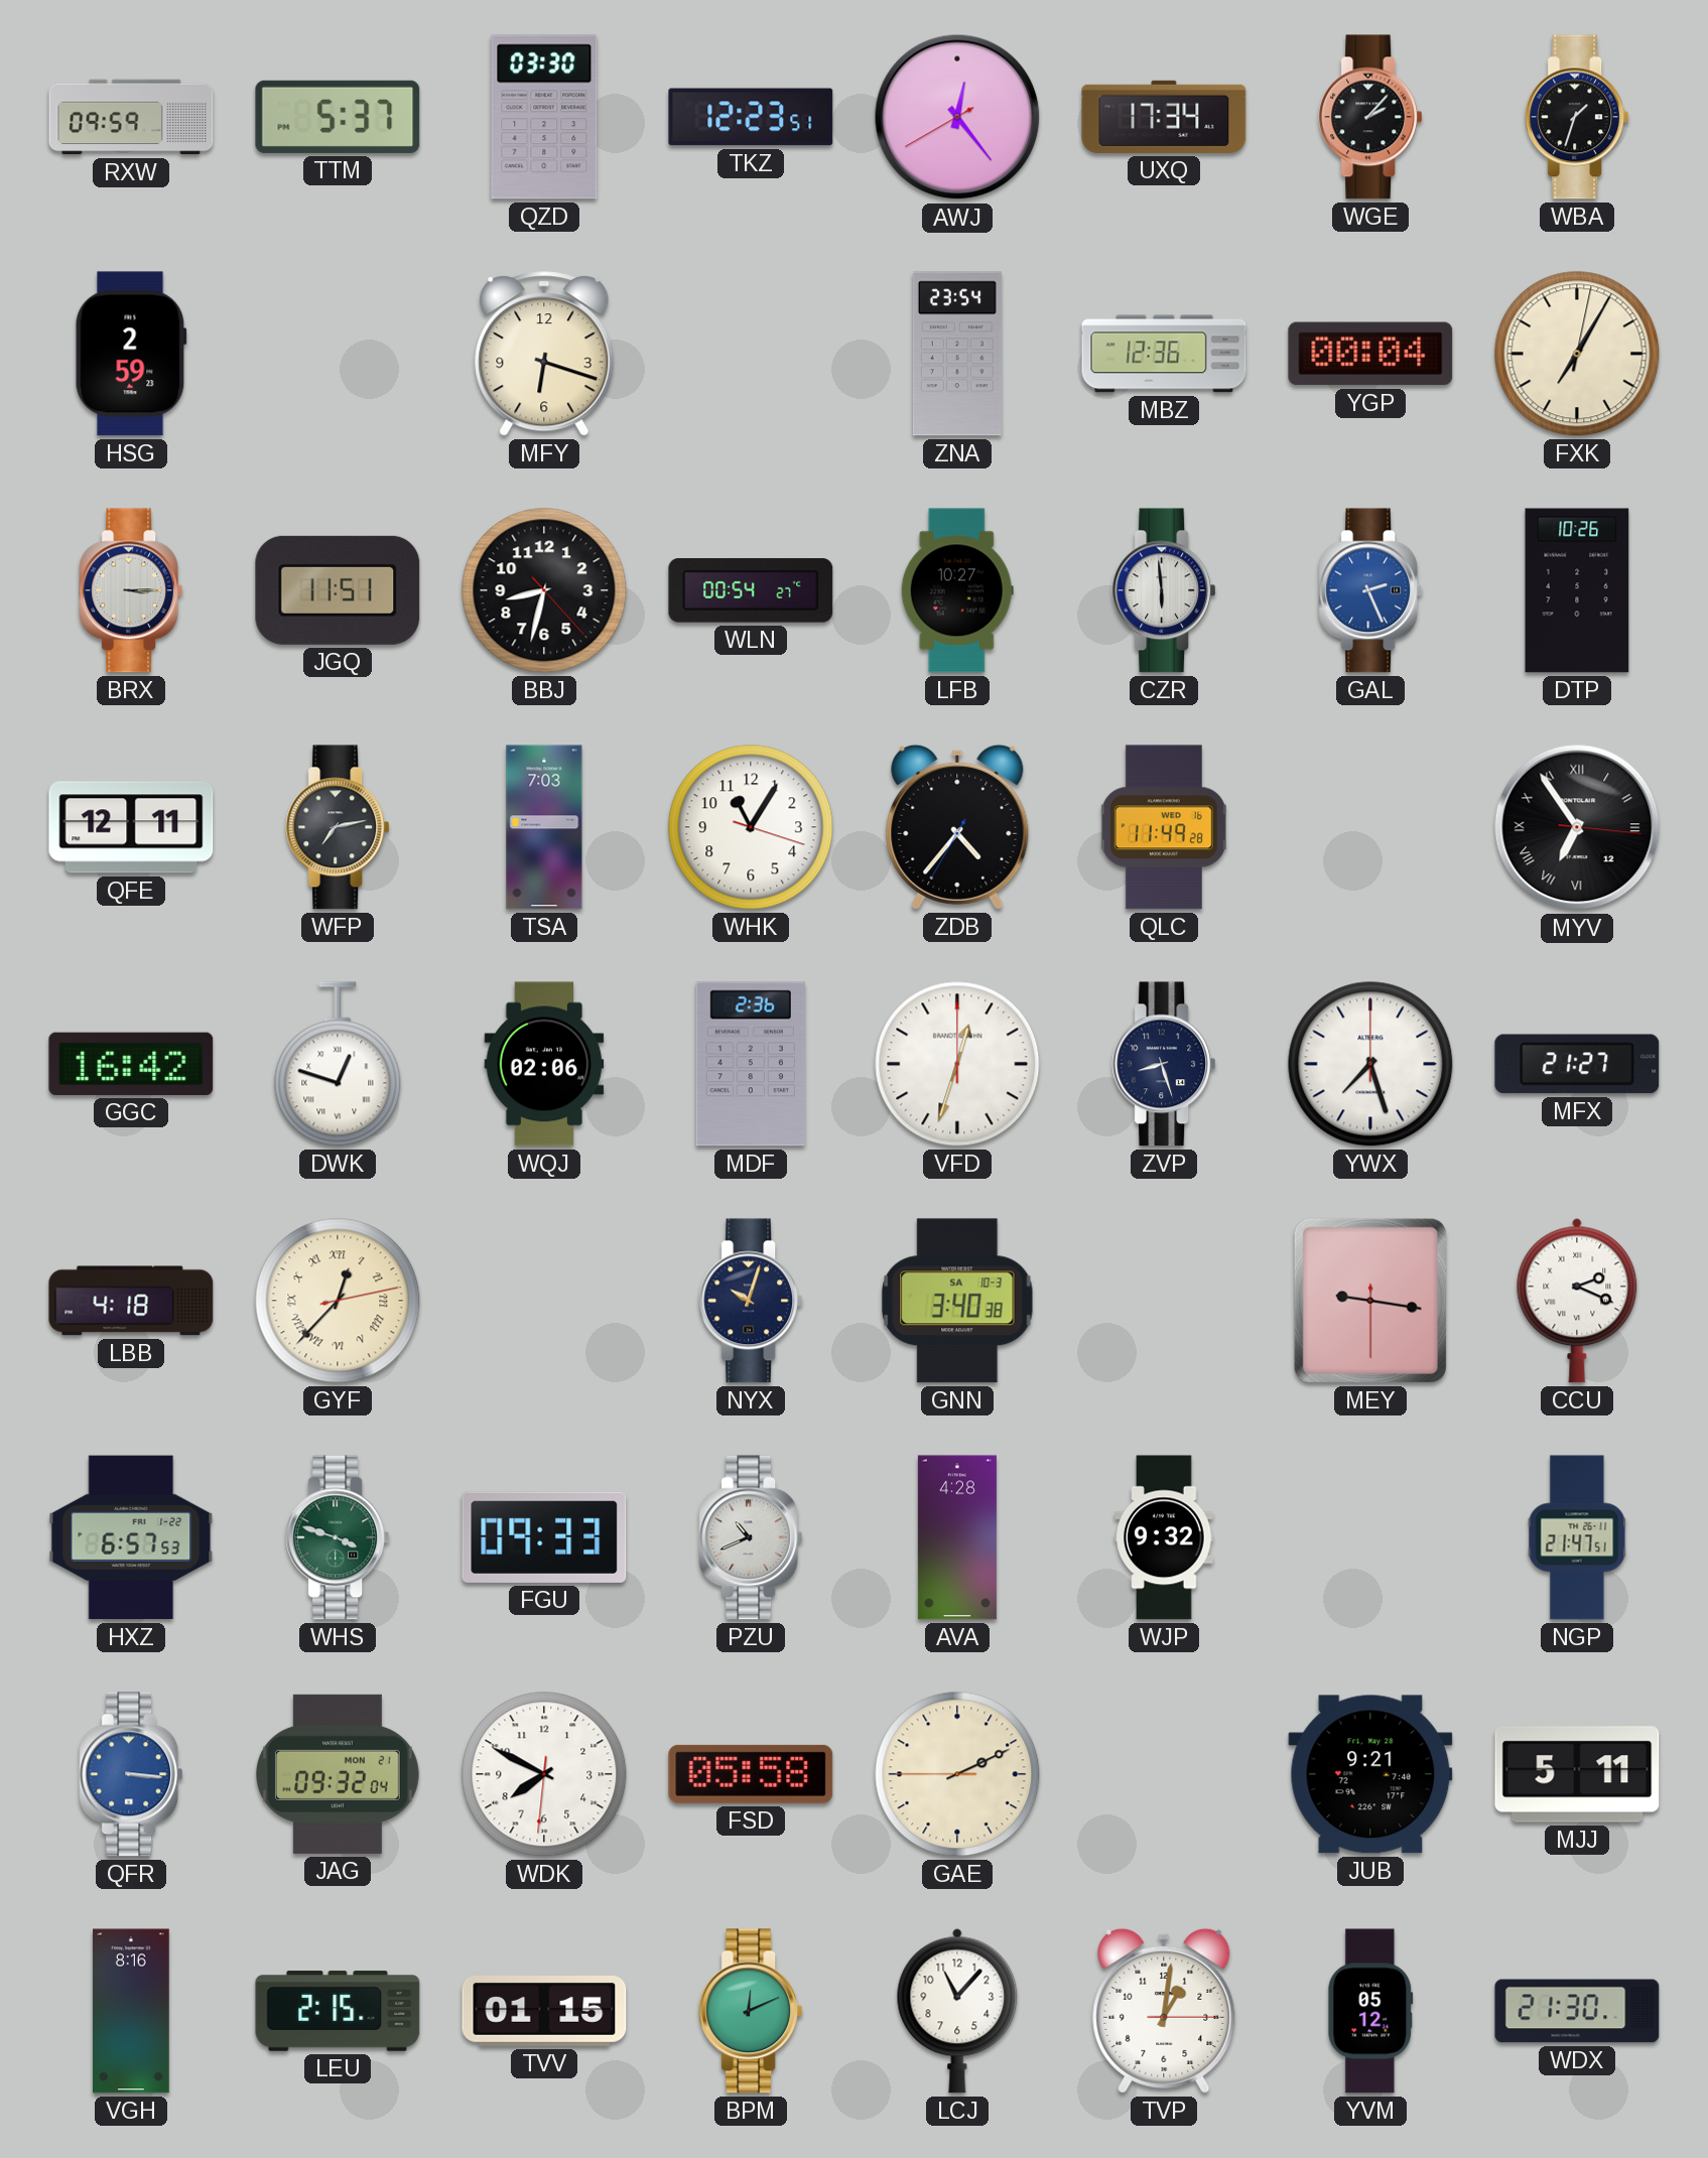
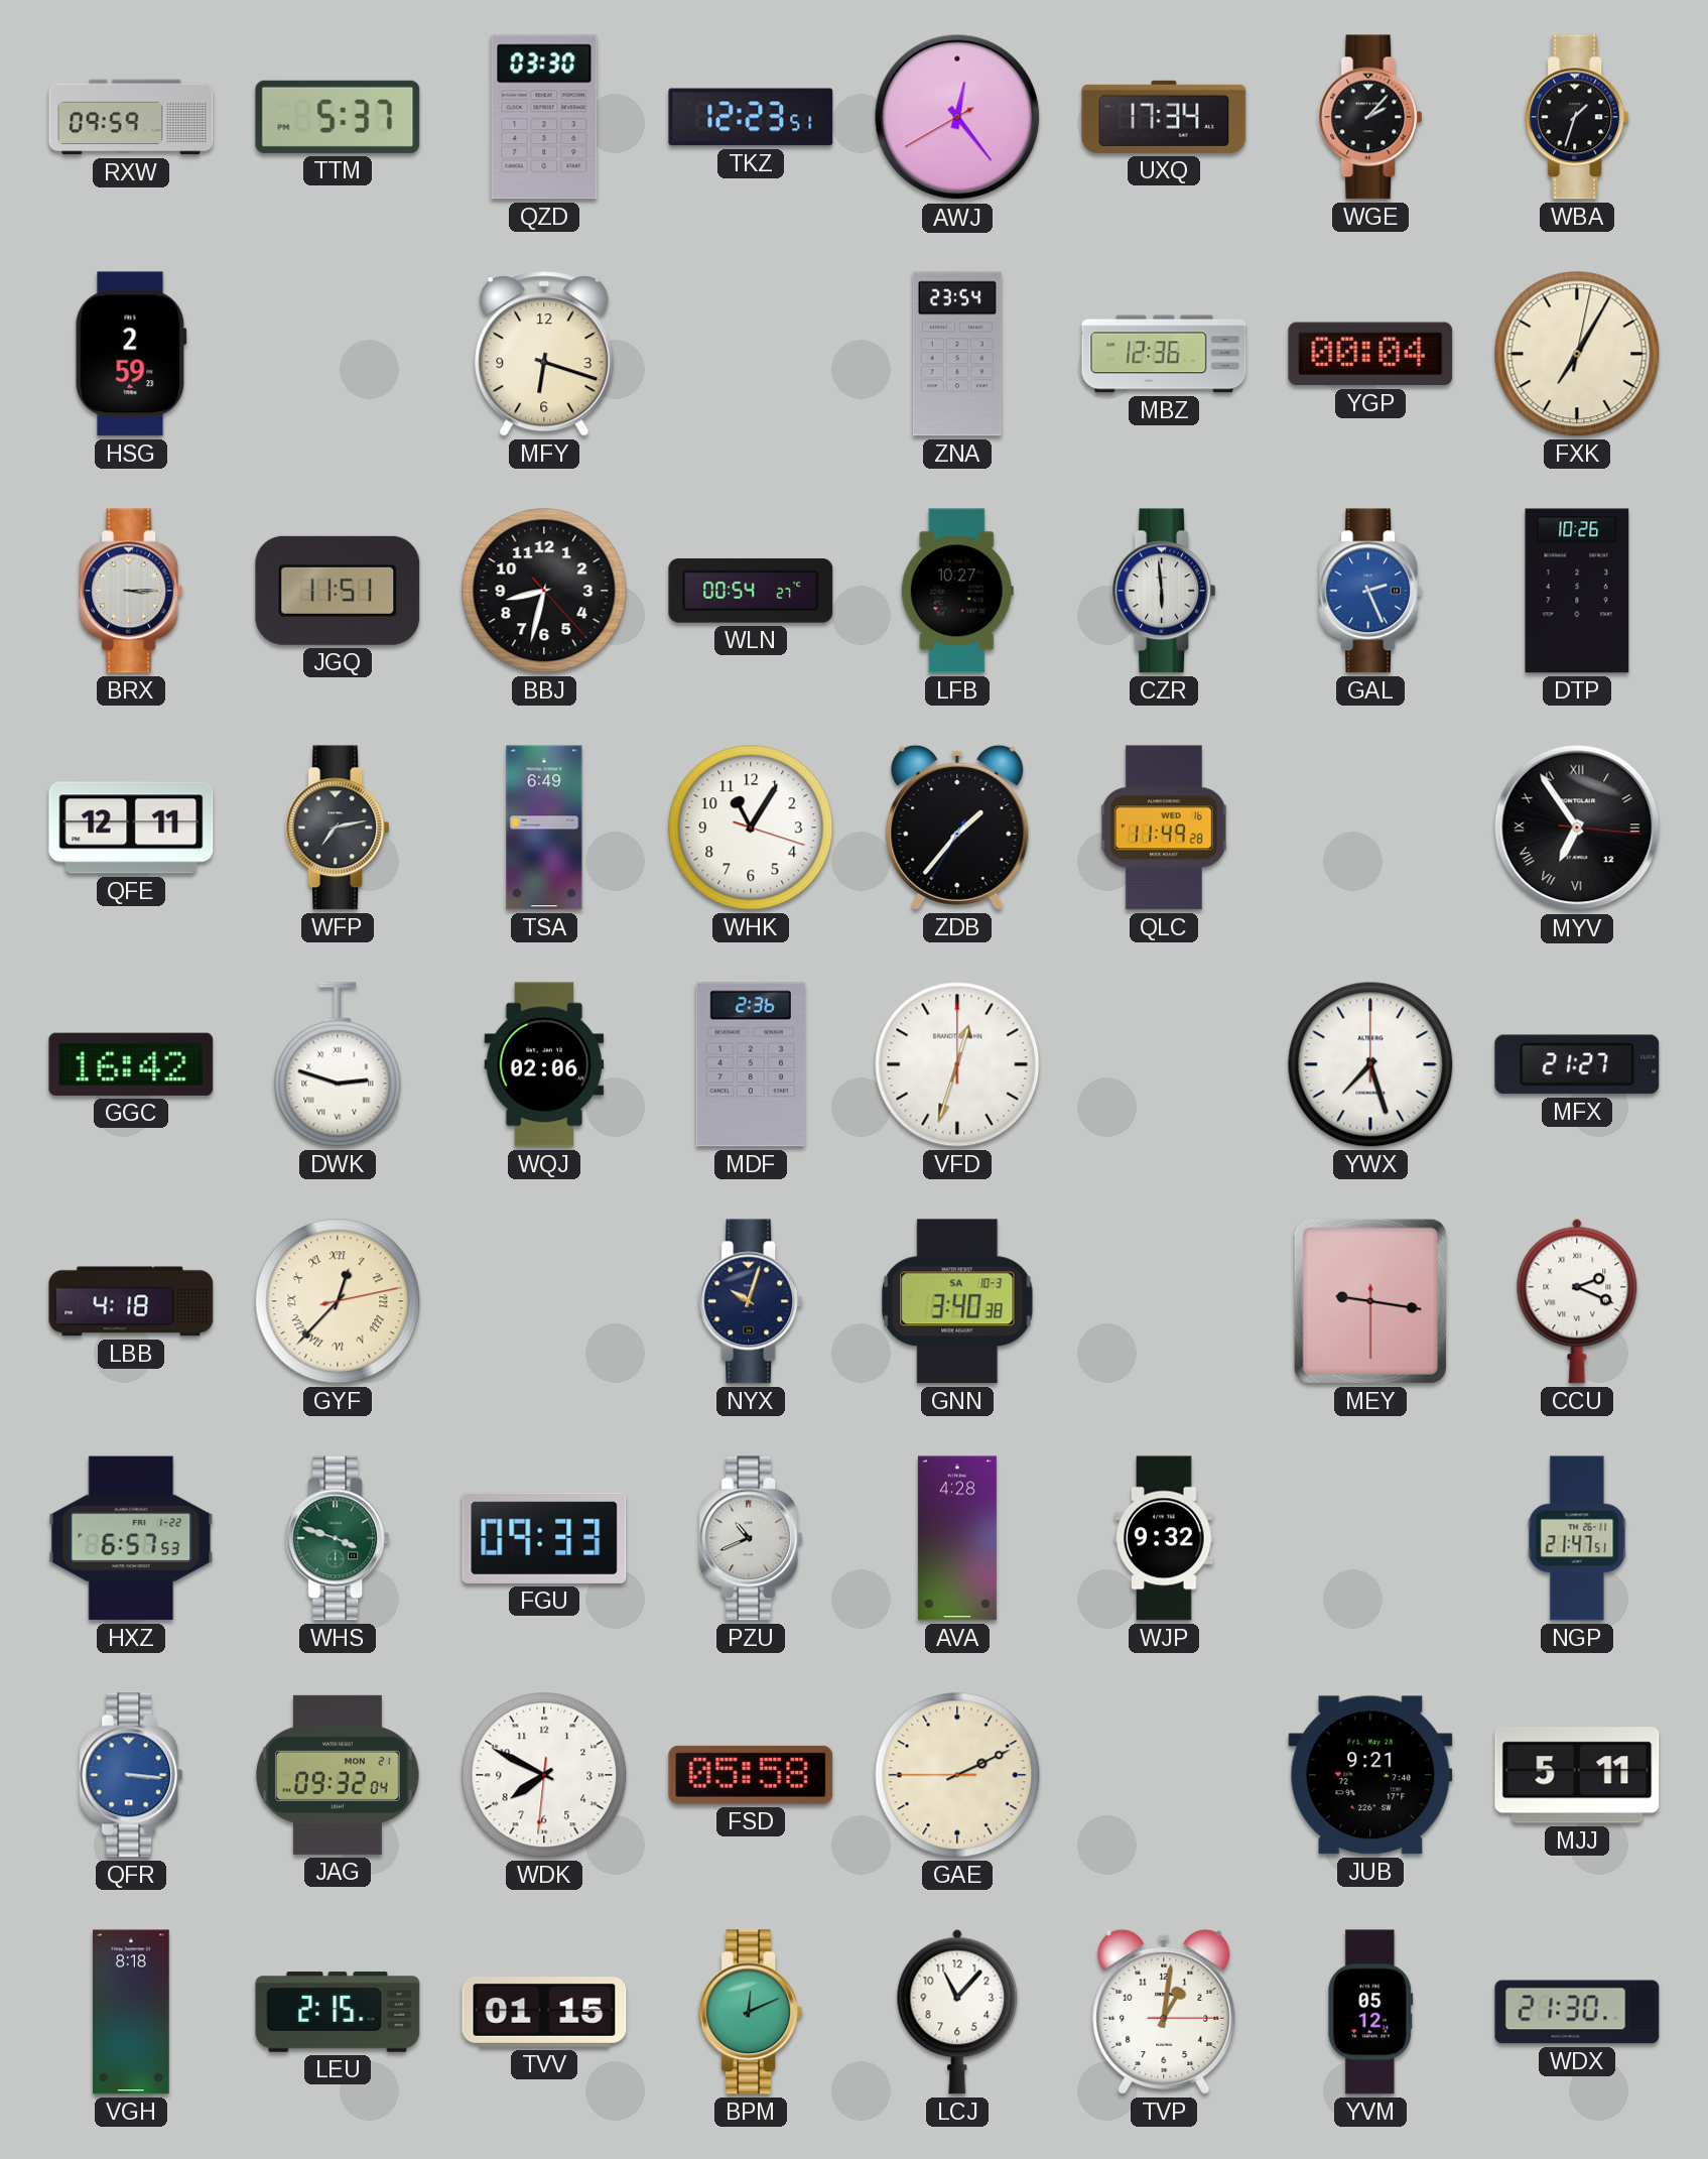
TSA: 7:03 -> 6:49 (544, 828)
ZDB: 4:36 -> 1:36 (957, 828)
DWK: 12:48 -> 2:48 (338, 1064)
ZVP: 8:27 -> none (1164, 1064)
VGH: 8:16 -> 8:18 (131, 2012)
